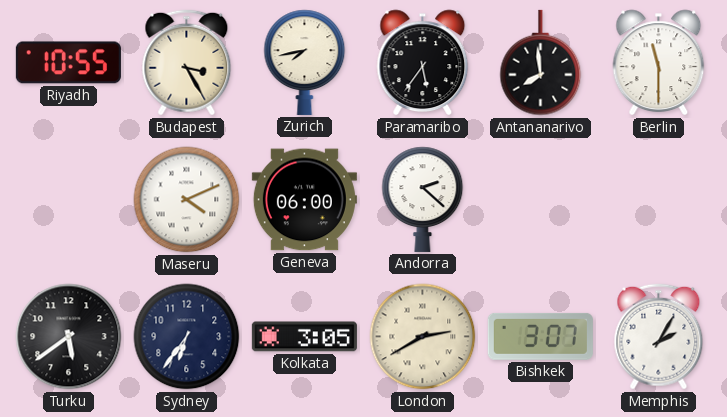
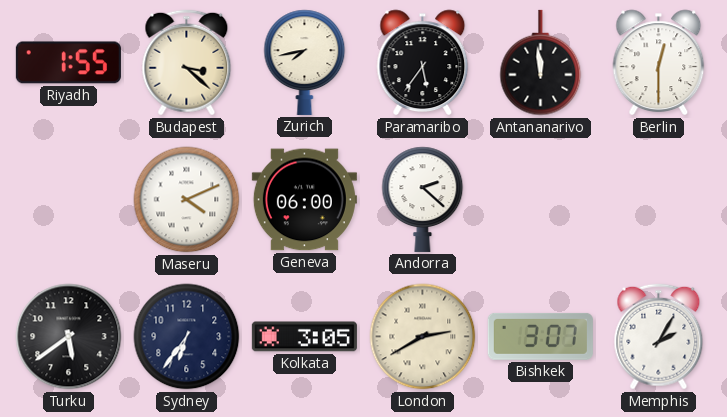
Riyadh: 10:55 -> 1:55 (68, 63)
Budapest: 3:25 -> 3:22 (187, 63)
Antananarivo: 7:59 -> 11:59 (541, 63)
Berlin: 11:30 -> 12:30 (659, 63)
